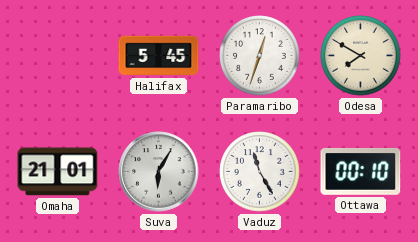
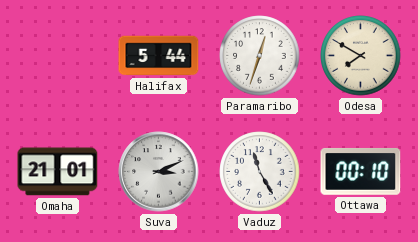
Halifax: 5:45 -> 5:44 (159, 56)
Suva: 6:05 -> 3:11 (159, 172)
